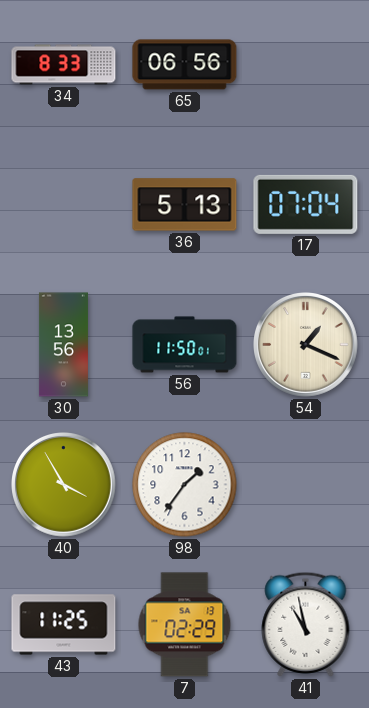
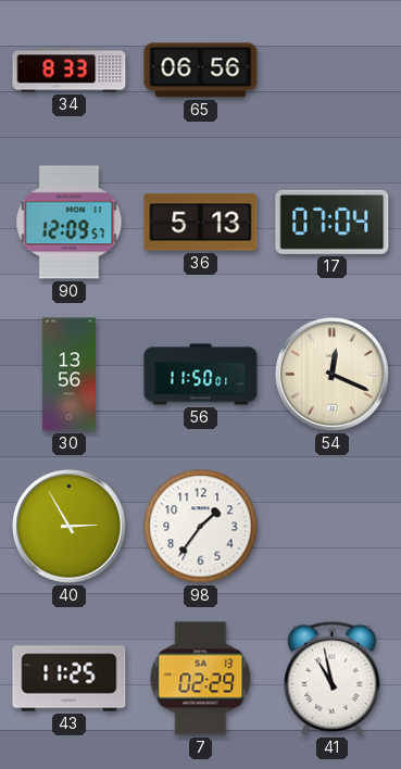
90: none -> 12:09 (70, 223)
54: 1:19 -> 12:19 (333, 375)
40: 3:55 -> 2:55 (70, 527)
